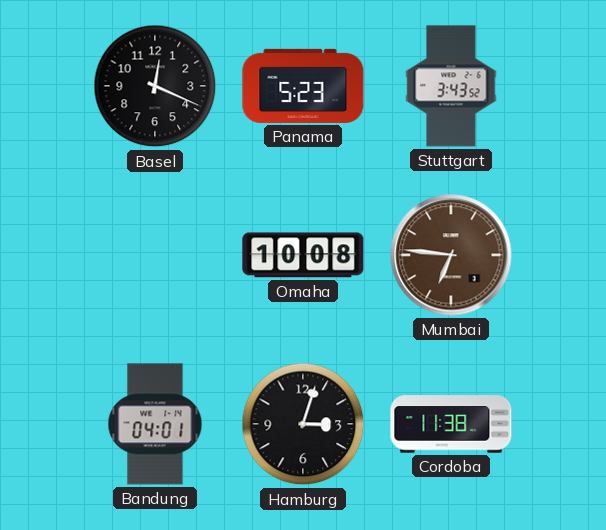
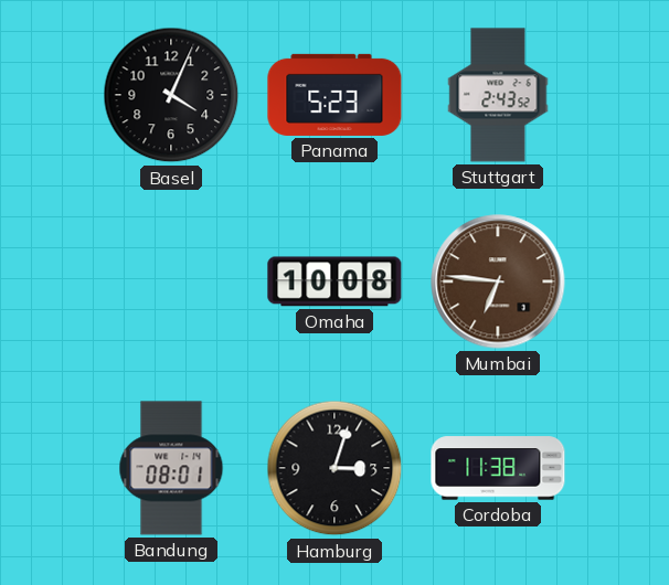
Basel: 12:19 -> 4:04 (171, 95)
Stuttgart: 3:43 -> 2:43 (498, 95)
Bandung: 04:01 -> 08:01 (171, 468)
